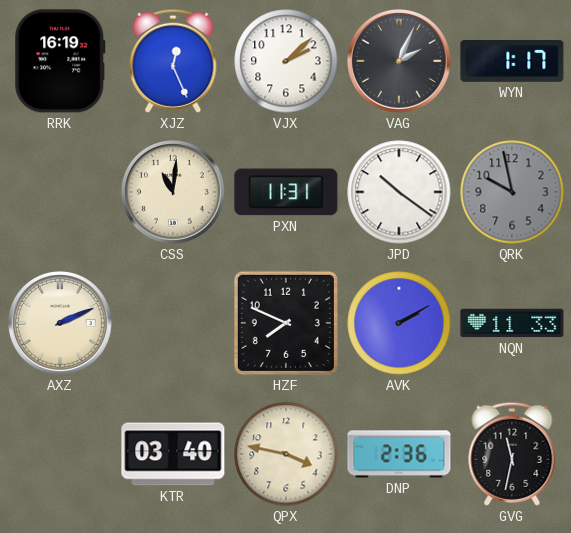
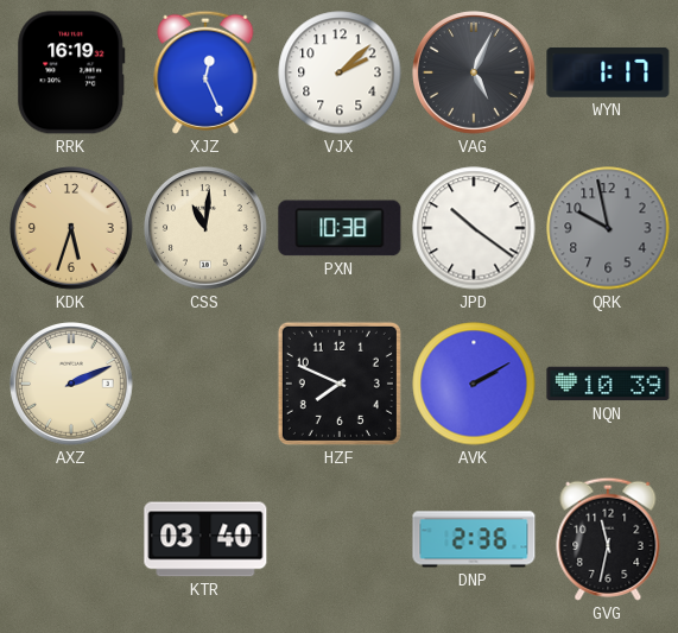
VAG: 2:04 -> 5:04 (475, 74)
KDK: none -> 5:33 (72, 229)
PXN: 11:31 -> 10:38 (340, 228)
NQN: 11:33 -> 10:39 (608, 384)
QPX: 3:47 -> none (286, 454)
